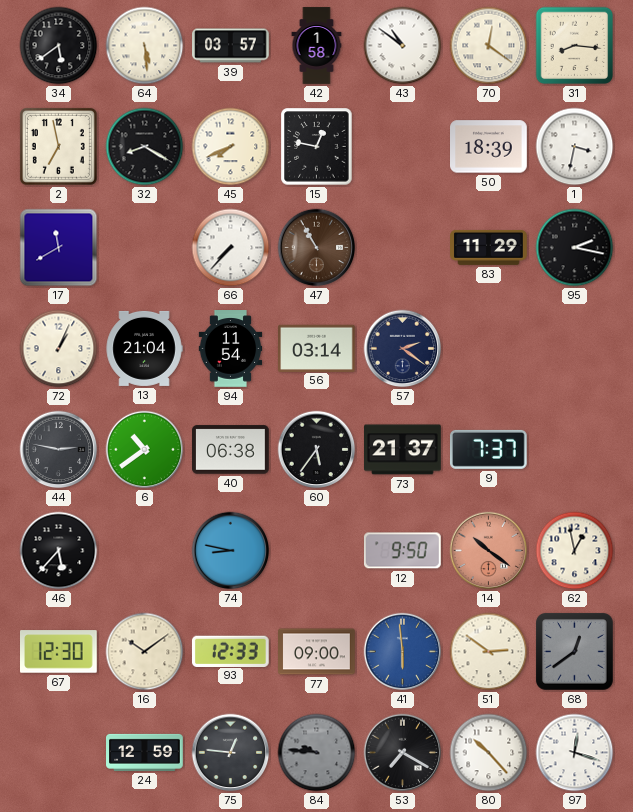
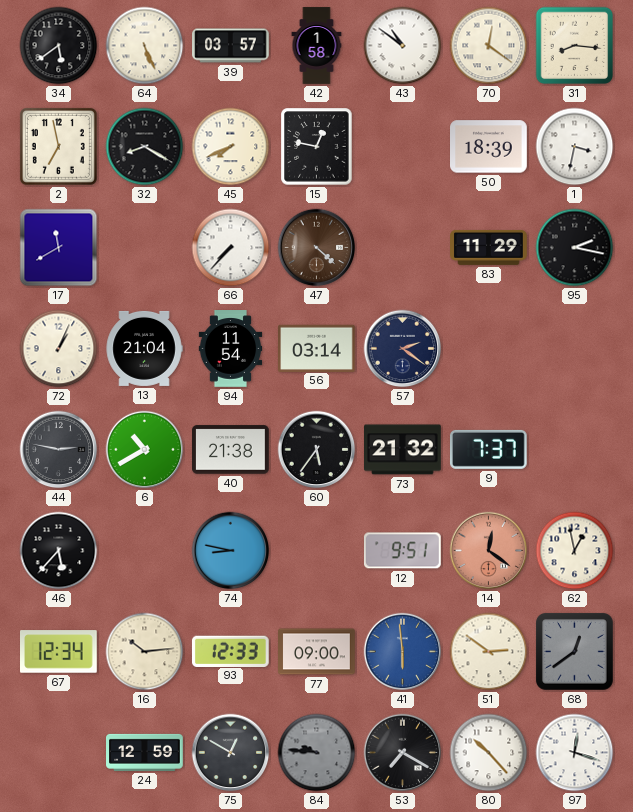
64: 5:29 -> 5:26 (145, 46)
47: 10:55 -> 4:22 (317, 248)
6: 10:39 -> 10:40 (145, 450)
40: 06:38 -> 21:38 (231, 450)
73: 21:37 -> 21:32 (403, 450)
12: 9:50 -> 9:51 (403, 551)
14: 10:21 -> 12:21 (489, 551)
67: 12:30 -> 12:34 (59, 652)
16: 10:09 -> 10:14 (145, 652)
75: 12:46 -> 12:50 (231, 753)
